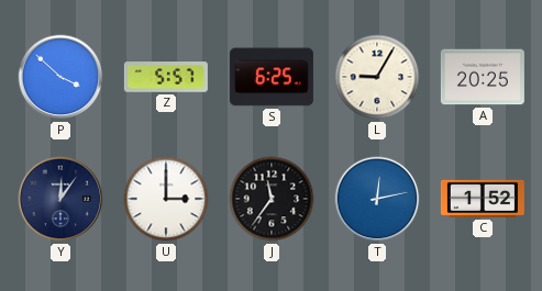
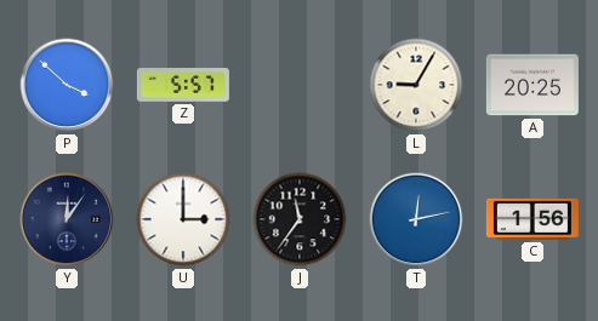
S: 6:25 -> none (272, 77)
C: 1:52 -> 1:56 (532, 219)
